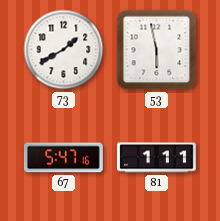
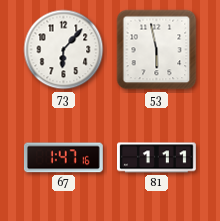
73: 1:40 -> 6:07 (64, 50)
67: 5:47 -> 1:47 (63, 158)
